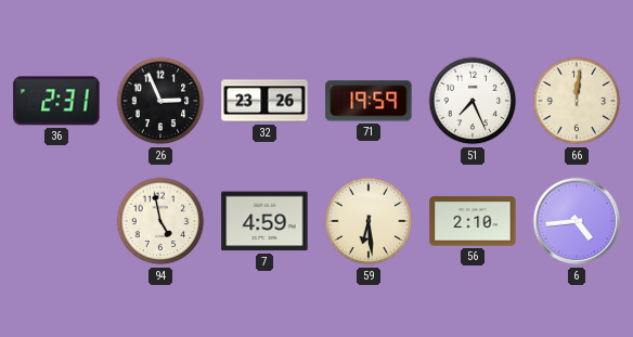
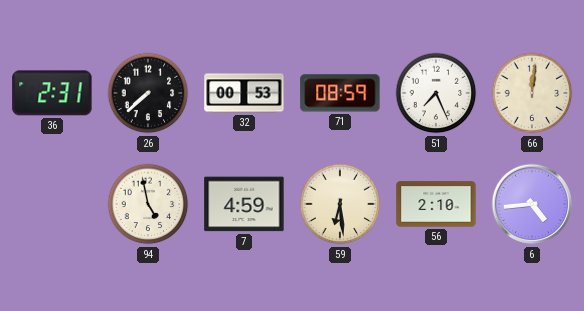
26: 2:56 -> 7:38 (148, 93)
32: 23:26 -> 00:53 (244, 93)
71: 19:59 -> 08:59 (340, 93)
